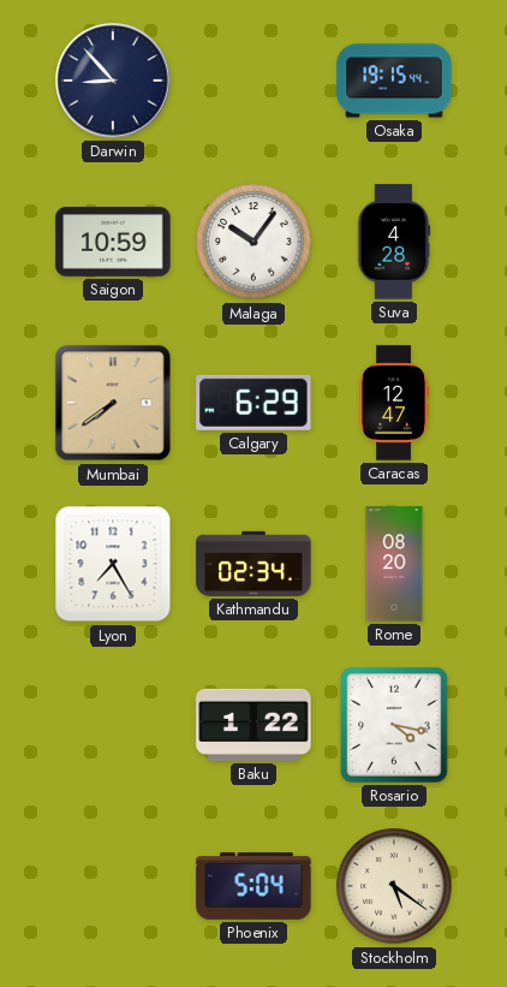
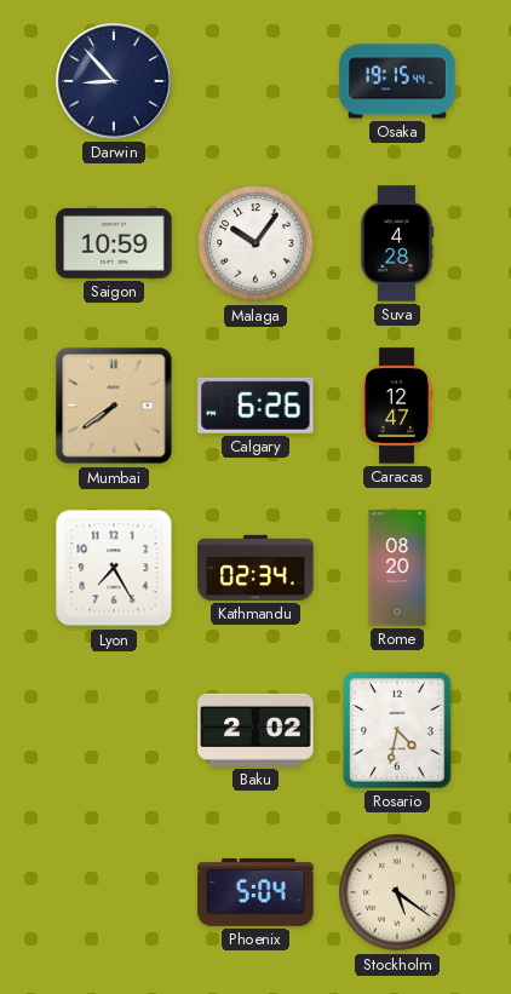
Calgary: 6:29 -> 6:26 (255, 406)
Baku: 1:22 -> 2:02 (255, 730)
Rosario: 4:17 -> 4:32 (397, 730)
